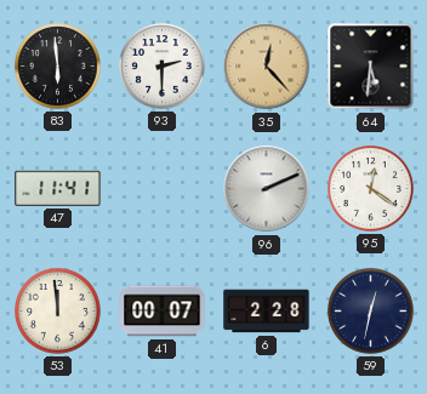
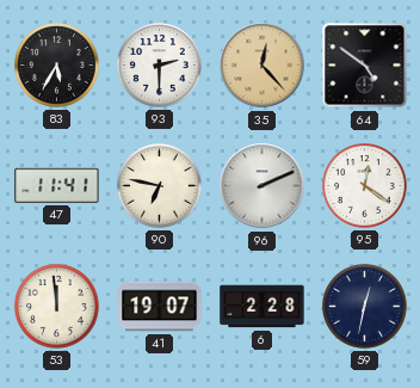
83: 5:59 -> 5:35 (57, 66)
64: 5:31 -> 4:51 (365, 66)
90: none -> 6:47 (160, 186)
41: 00:07 -> 19:07 (160, 307)
